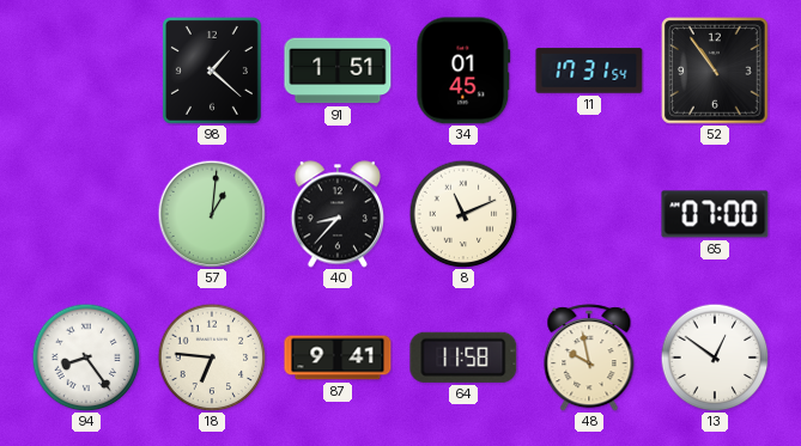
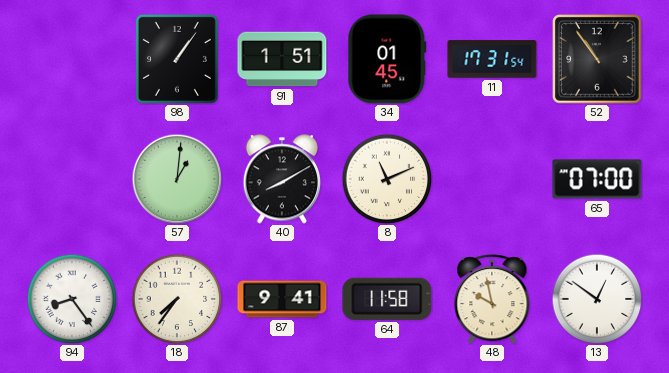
98: 1:22 -> 1:06 (177, 59)
40: 8:37 -> 8:10 (281, 179)
18: 6:46 -> 7:36 (177, 299)
